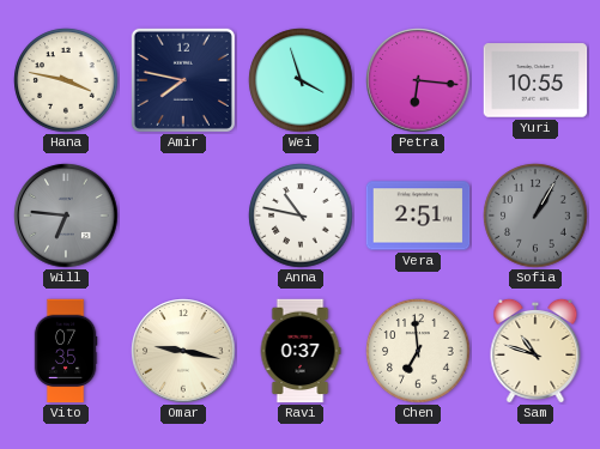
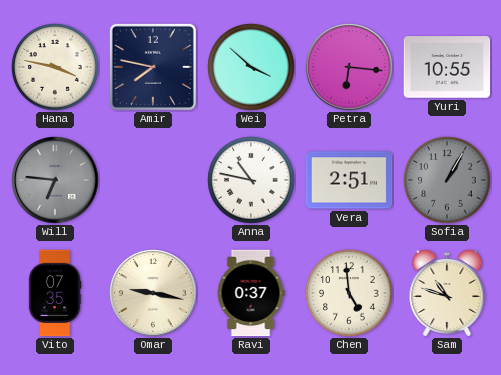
Wei: 3:57 -> 3:52 (251, 67)
Chen: 6:59 -> 4:59 (349, 293)
